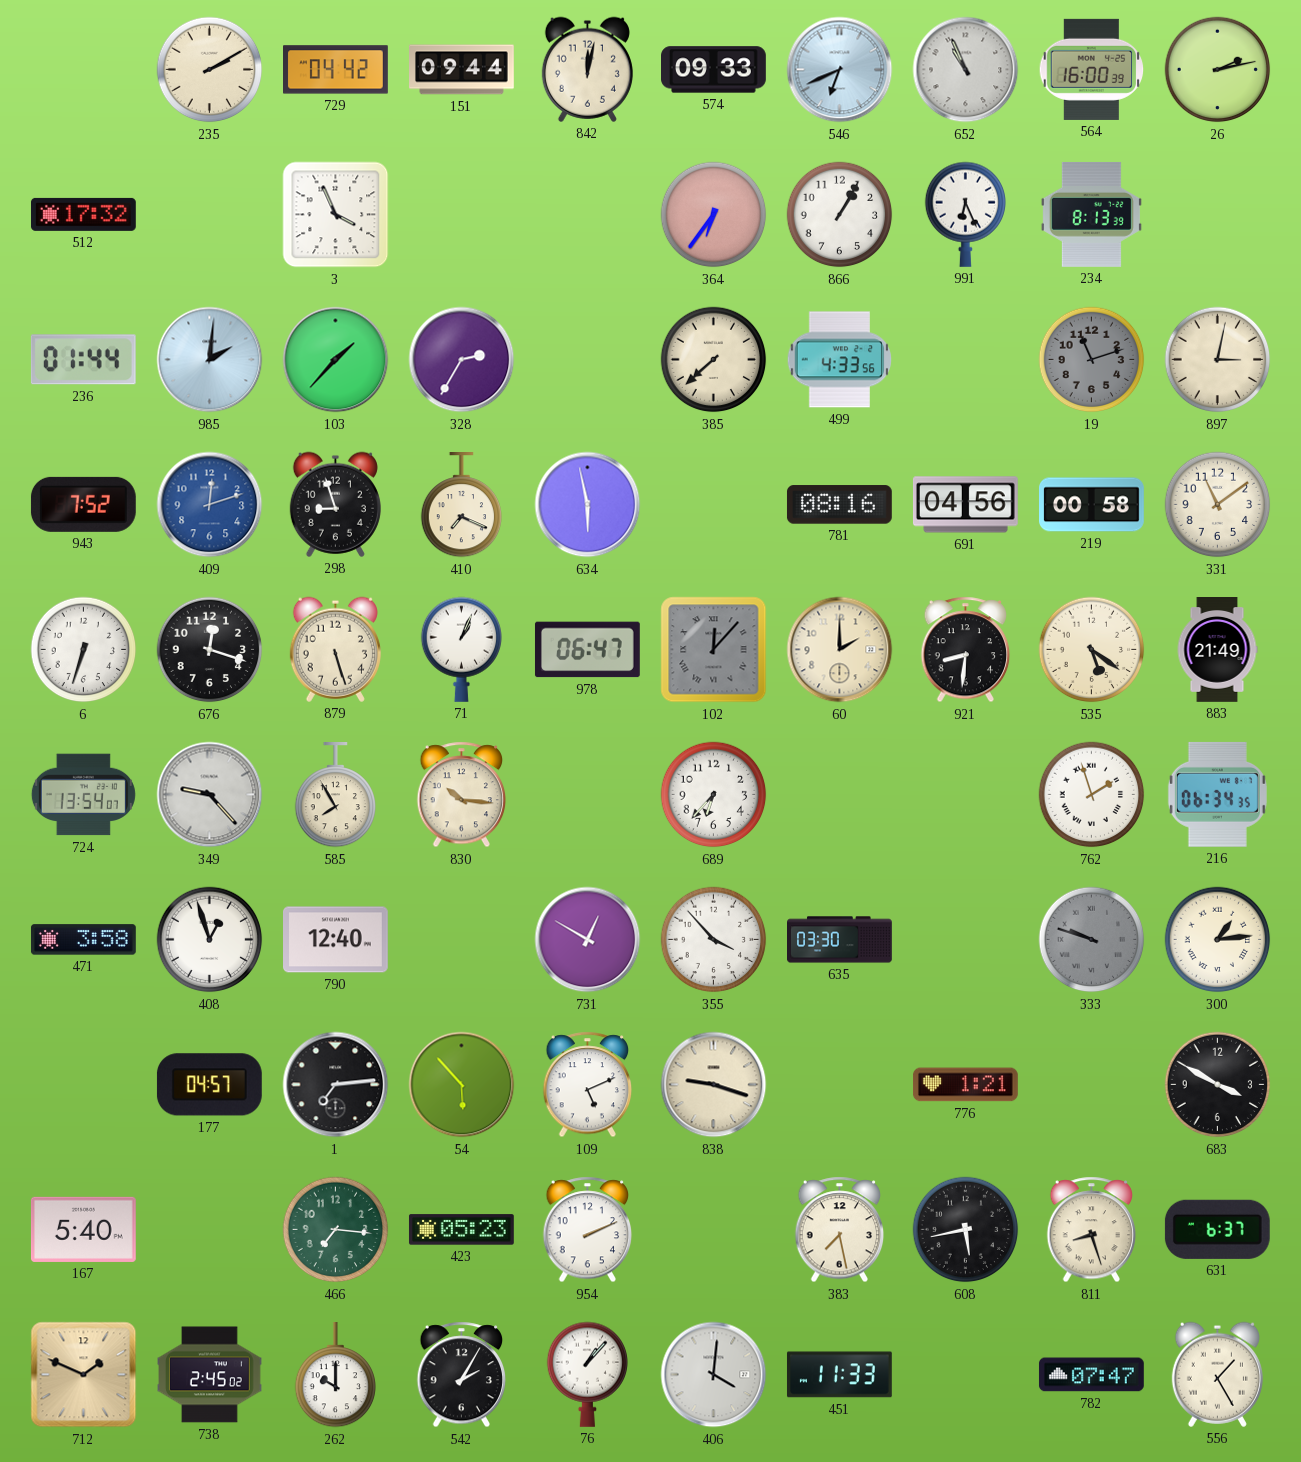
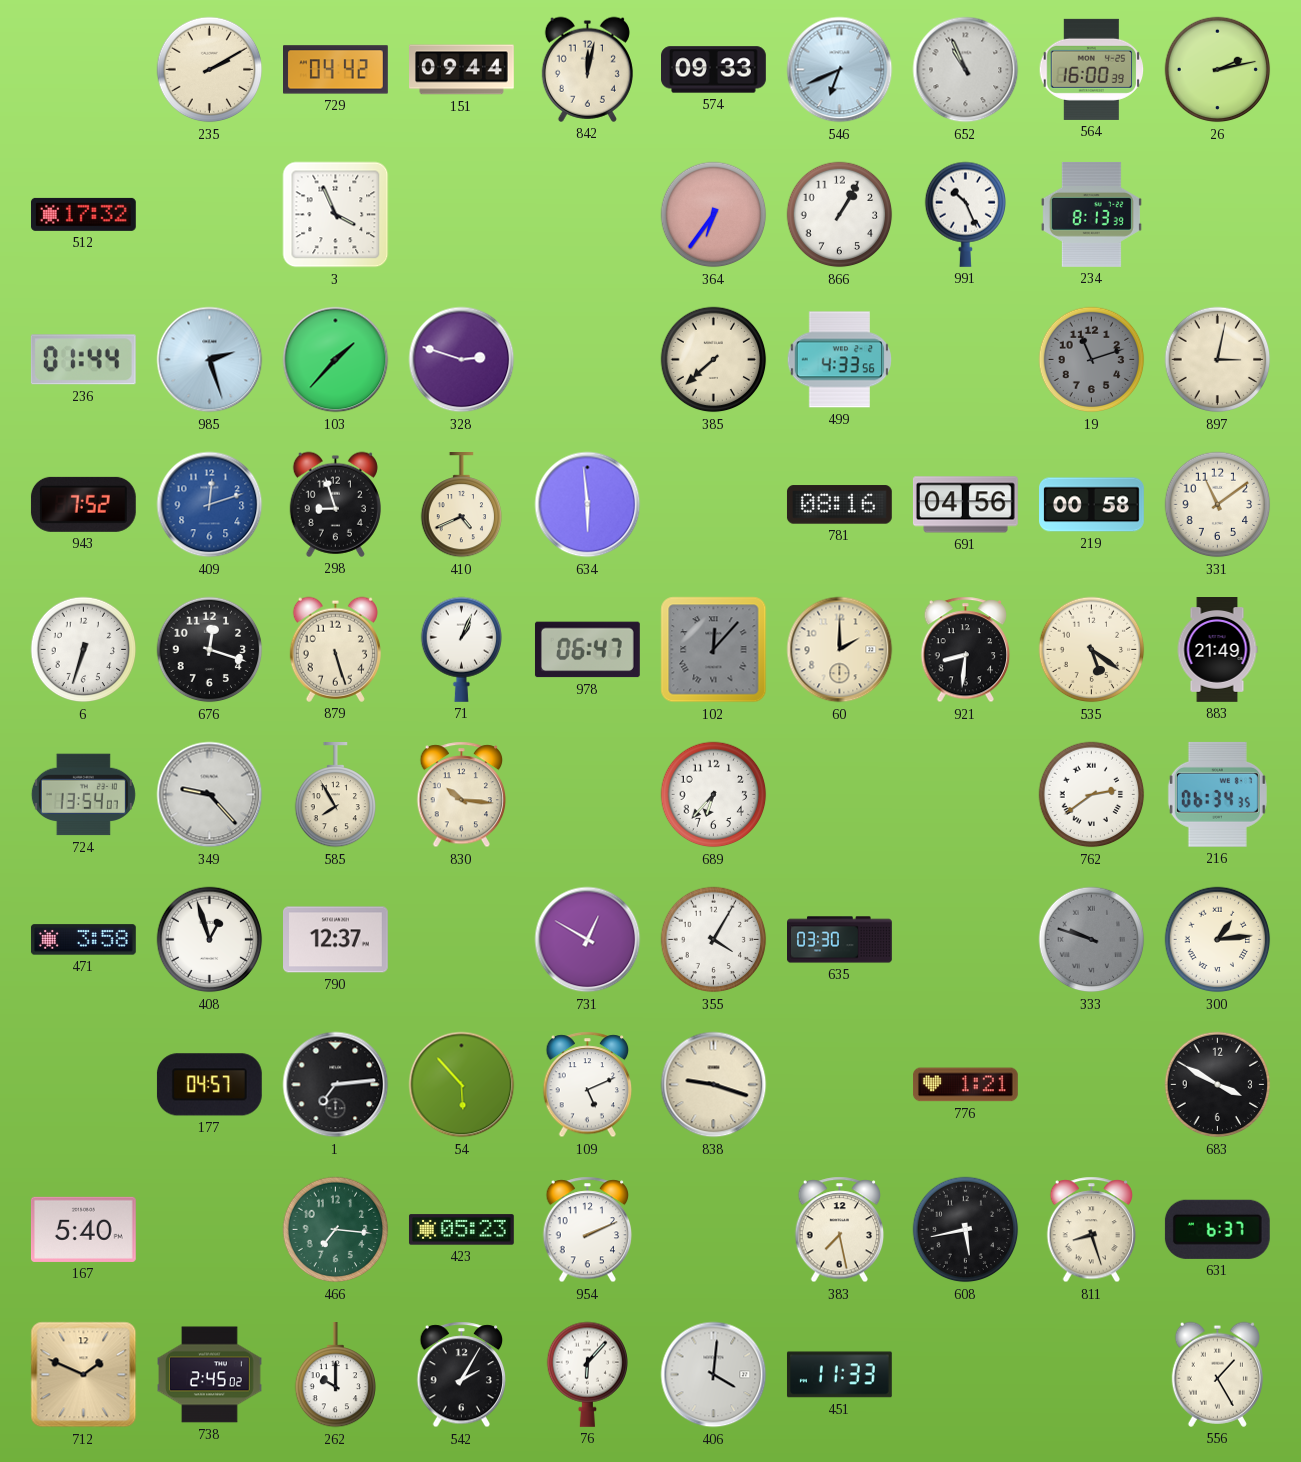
991: 6:26 -> 10:26 (965, 214)
985: 2:01 -> 2:27 (210, 360)
328: 2:35 -> 2:48 (462, 360)
410: 7:19 -> 4:41 (461, 505)
634: 5:58 -> 5:59 (588, 505)
762: 1:57 -> 2:39 (1092, 795)
790: 12:40 -> 12:37 (336, 940)
355: 3:53 -> 4:05 (714, 940)
76: 1:07 -> 6:07 (587, 1374)
782: 07:47 -> none (1091, 1375)
